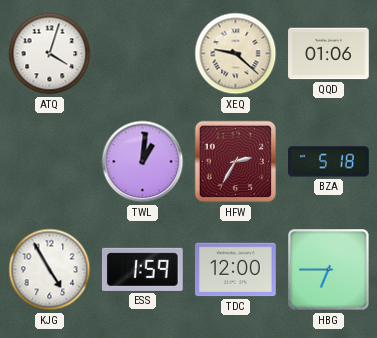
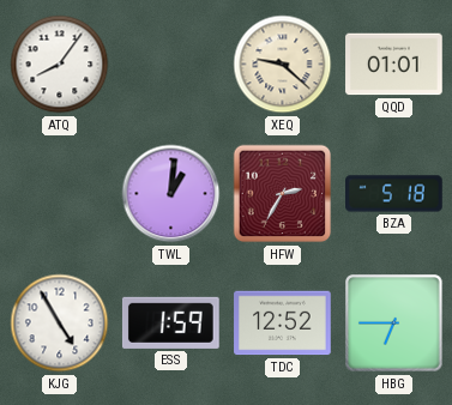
ATQ: 4:03 -> 8:06 (60, 65)
QQD: 01:06 -> 01:01 (394, 65)
TDC: 12:00 -> 12:52 (283, 324)
